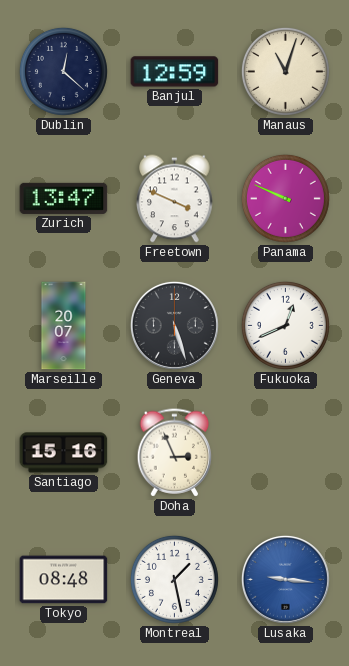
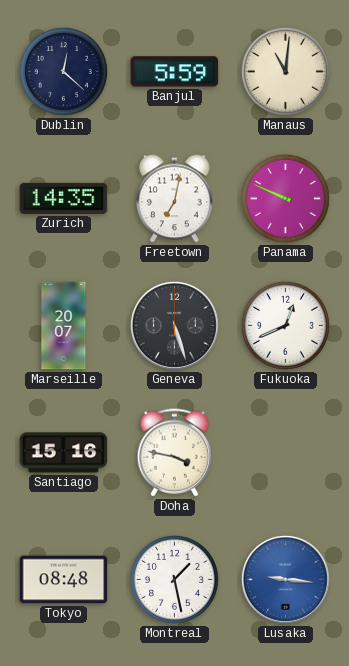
Banjul: 12:59 -> 5:59 (175, 72)
Manaus: 11:03 -> 11:01 (285, 71)
Zurich: 13:47 -> 14:35 (64, 198)
Freetown: 3:49 -> 7:02 (175, 199)
Doha: 2:56 -> 3:47 (175, 453)
